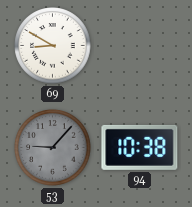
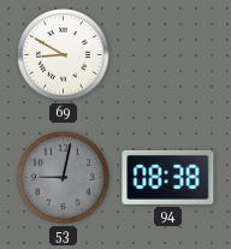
53: 9:07 -> 9:02 (64, 178)
94: 10:38 -> 08:38 (168, 177)
